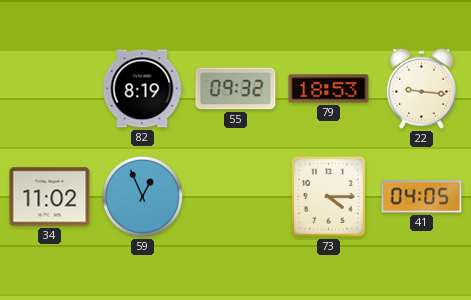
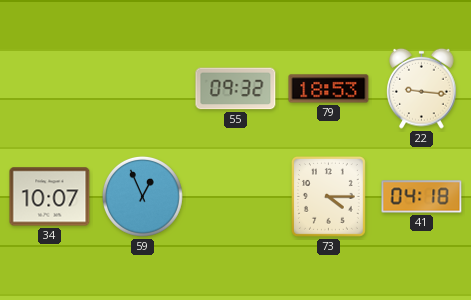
82: 8:19 -> none (143, 89)
34: 11:02 -> 10:07 (50, 197)
41: 04:05 -> 04:18 (422, 197)
